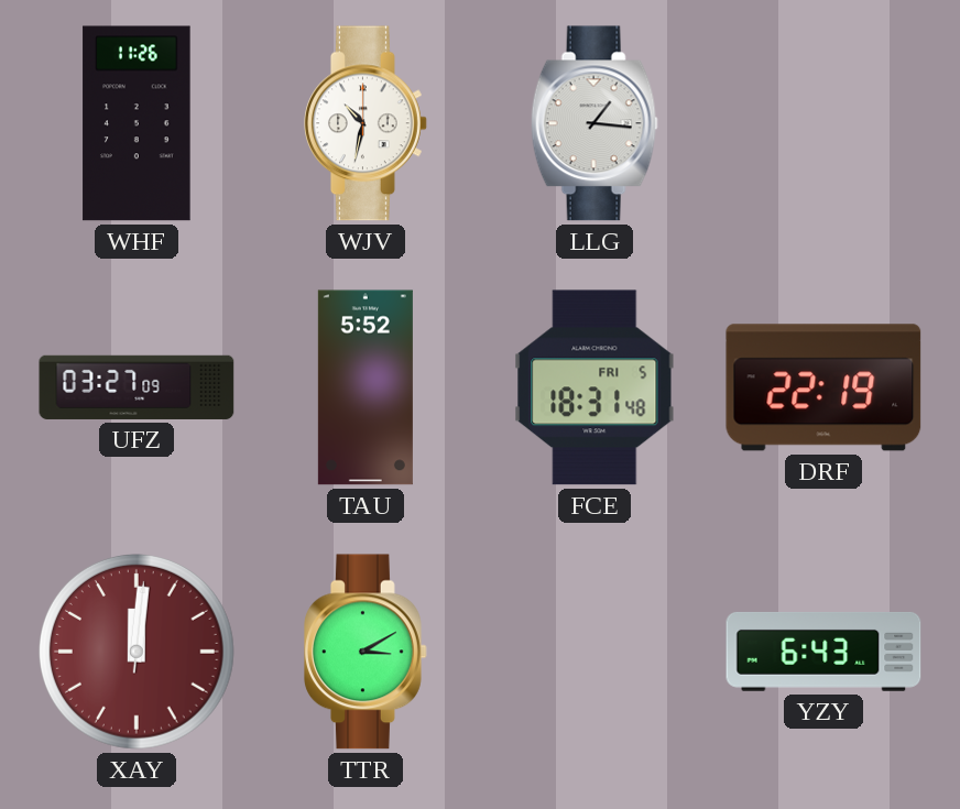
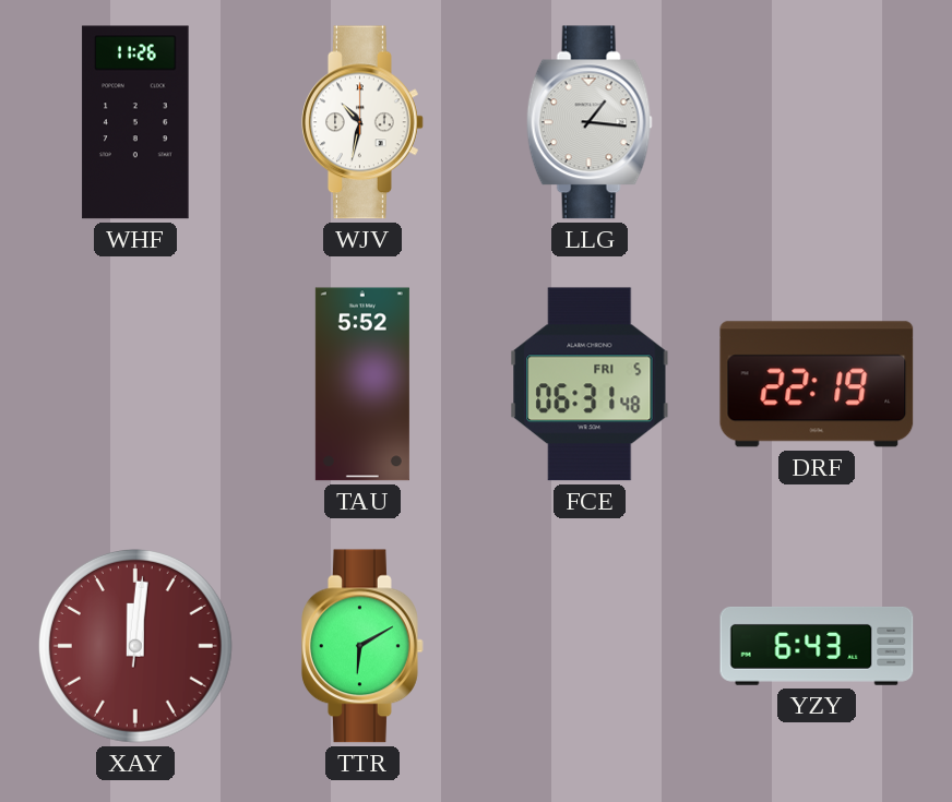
UFZ: 03:27 -> none (137, 387)
FCE: 18:31 -> 06:31 (590, 384)
TTR: 3:10 -> 6:10 (364, 646)
